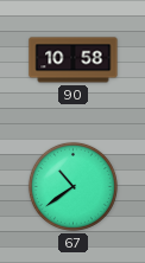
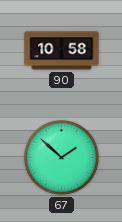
67: 10:39 -> 1:52 (61, 157)
